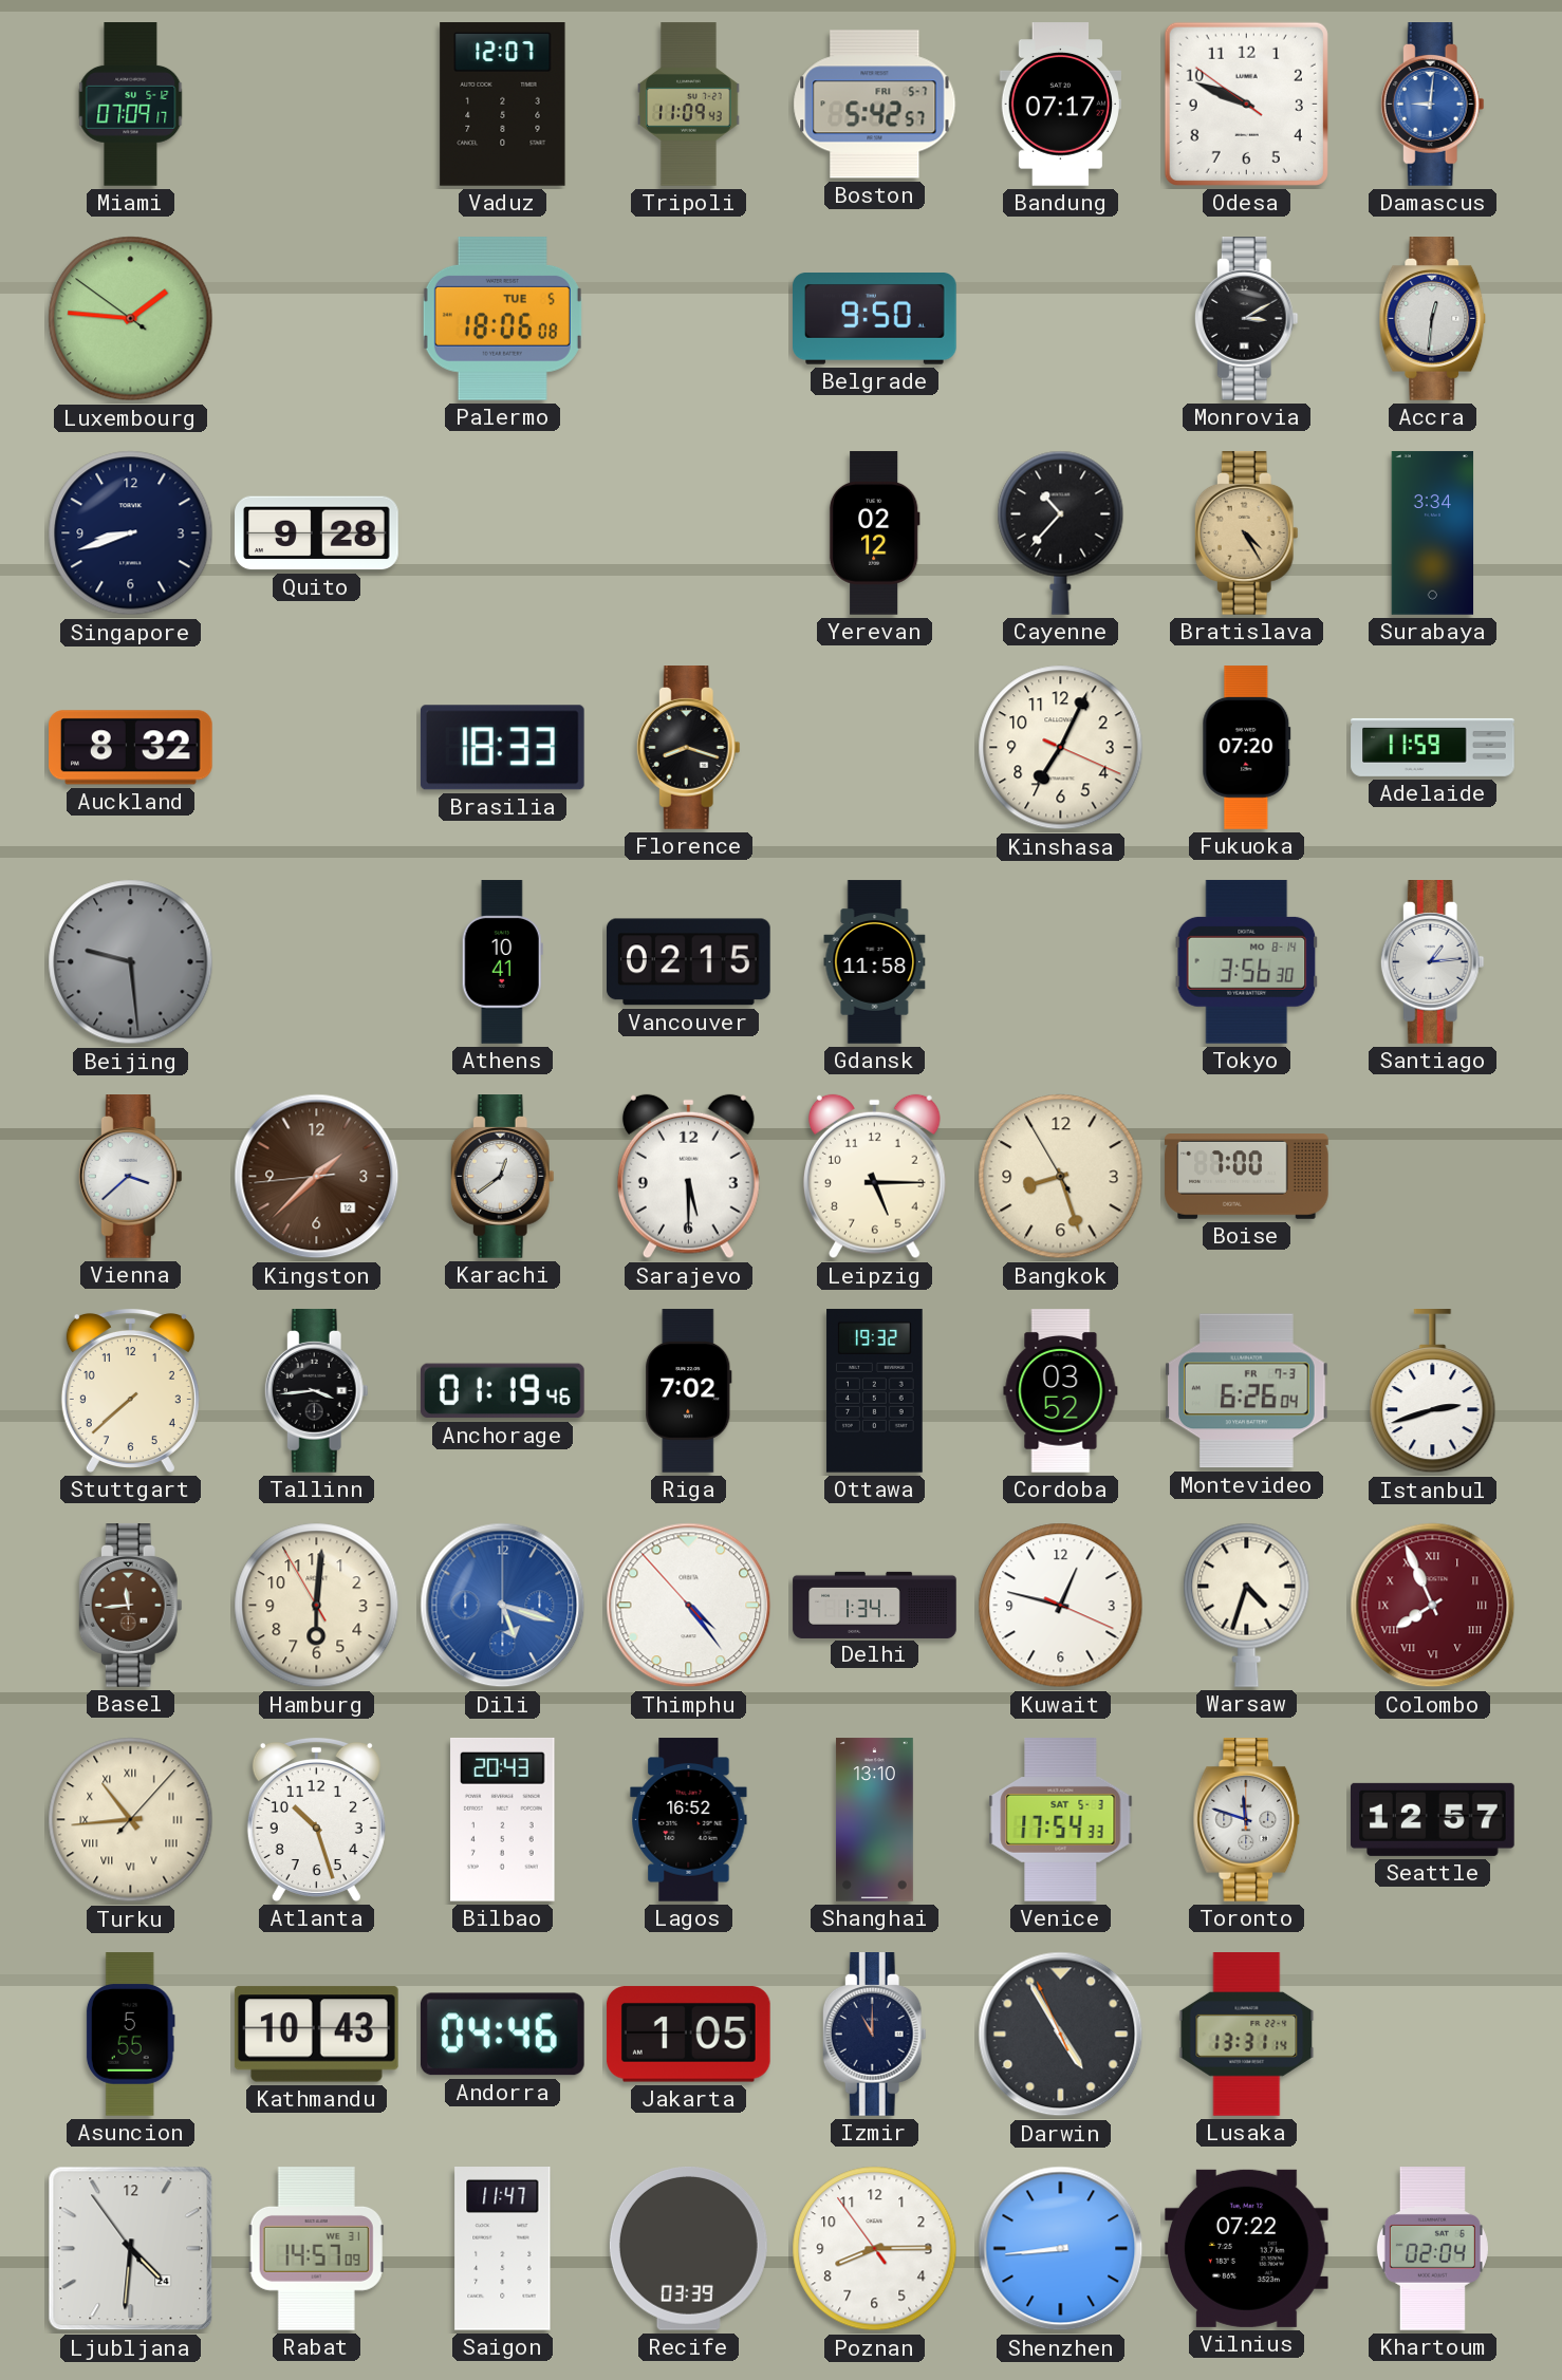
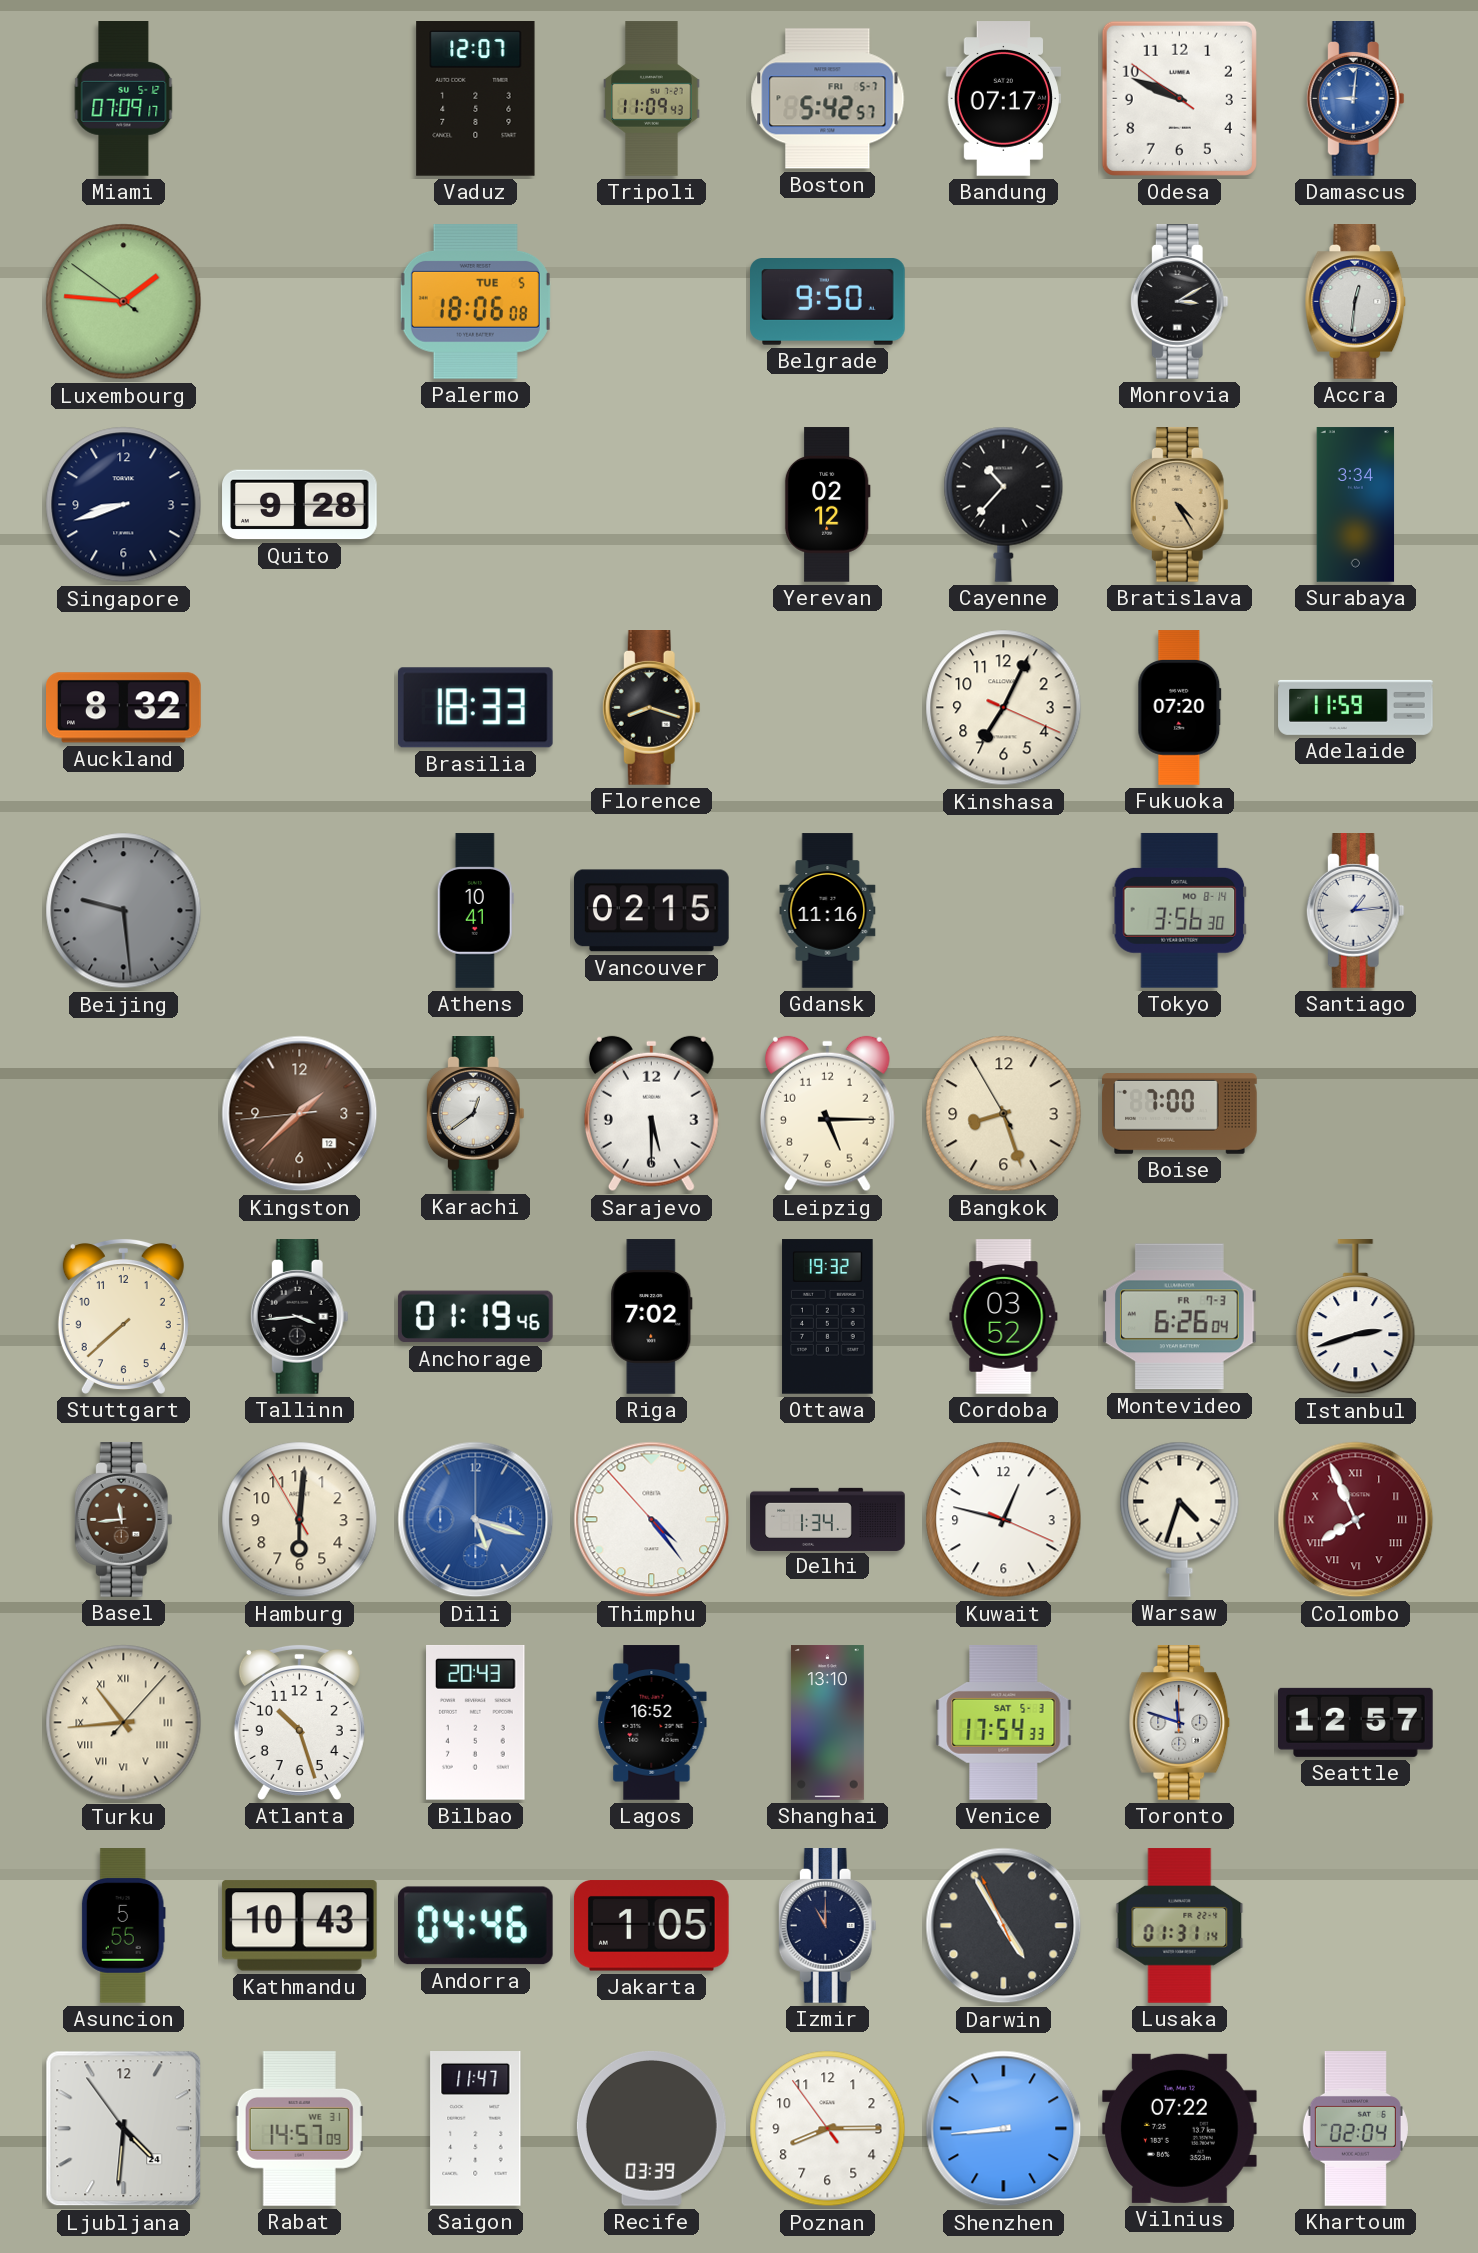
Gdansk: 11:58 -> 11:16 (828, 911)
Vienna: 3:38 -> none (130, 1177)
Lusaka: 13:31 -> 01:31 (1180, 1926)
